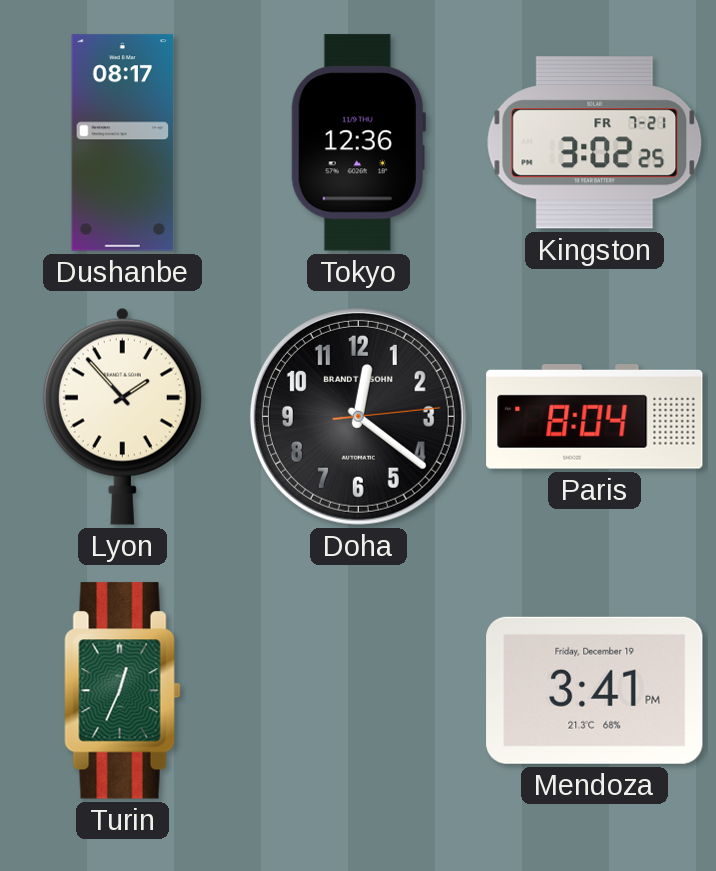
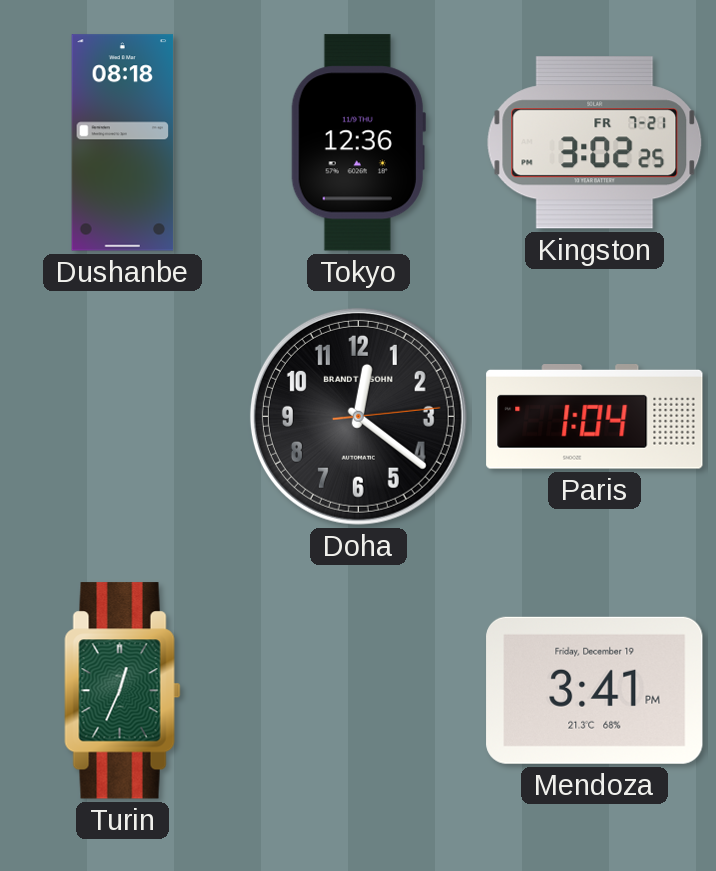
Dushanbe: 08:17 -> 08:18 (123, 143)
Lyon: 1:53 -> none (122, 416)
Paris: 8:04 -> 1:04 (595, 417)
